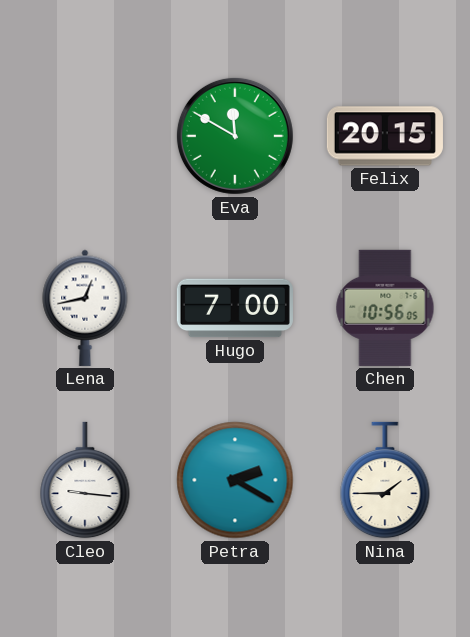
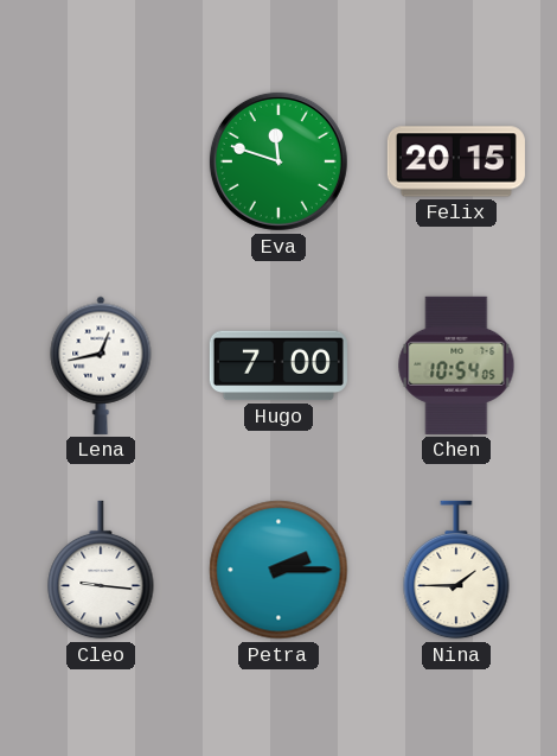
Eva: 11:50 -> 11:48 (278, 161)
Chen: 10:56 -> 10:54 (456, 366)
Petra: 2:20 -> 2:15 (278, 570)
